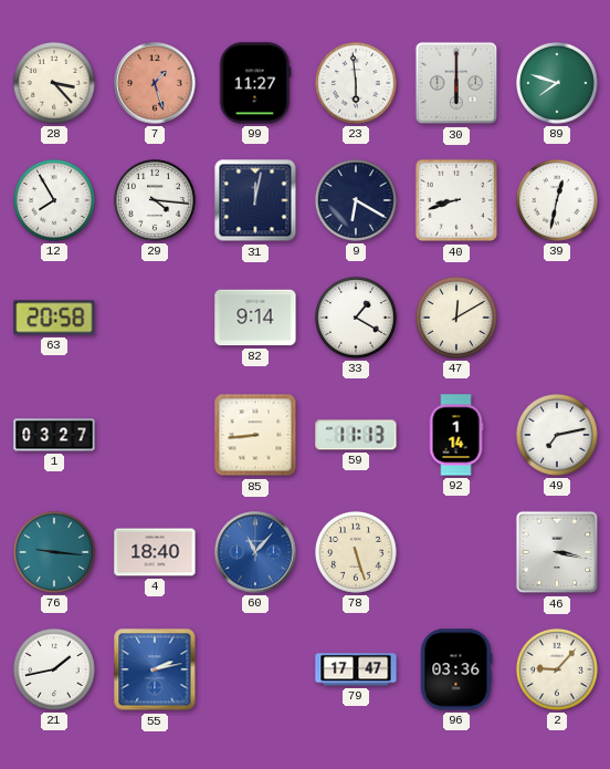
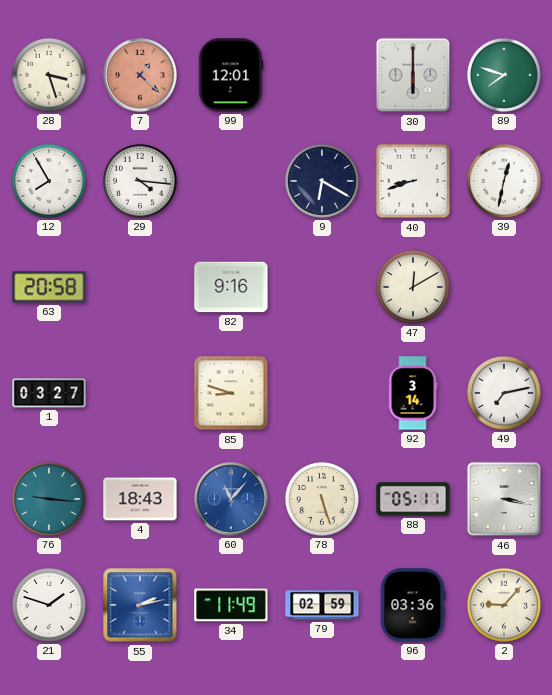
28: 3:23 -> 3:27 (49, 75)
7: 1:27 -> 1:22 (140, 75)
99: 11:27 -> 12:01 (231, 75)
23: 5:59 -> none (356, 83)
31: 12:02 -> none (255, 200)
82: 9:14 -> 9:16 (231, 287)
33: 1:20 -> none (356, 318)
85: 8:44 -> 8:48 (231, 393)
59: 11:13 -> none (356, 435)
92: 1:14 -> 3:14 (413, 393)
4: 18:40 -> 18:43 (140, 499)
88: none -> 05:11 (413, 499)
21: 1:43 -> 1:48 (49, 605)
34: none -> 11:49 (231, 605)
79: 17:47 -> 02:59 (322, 605)
